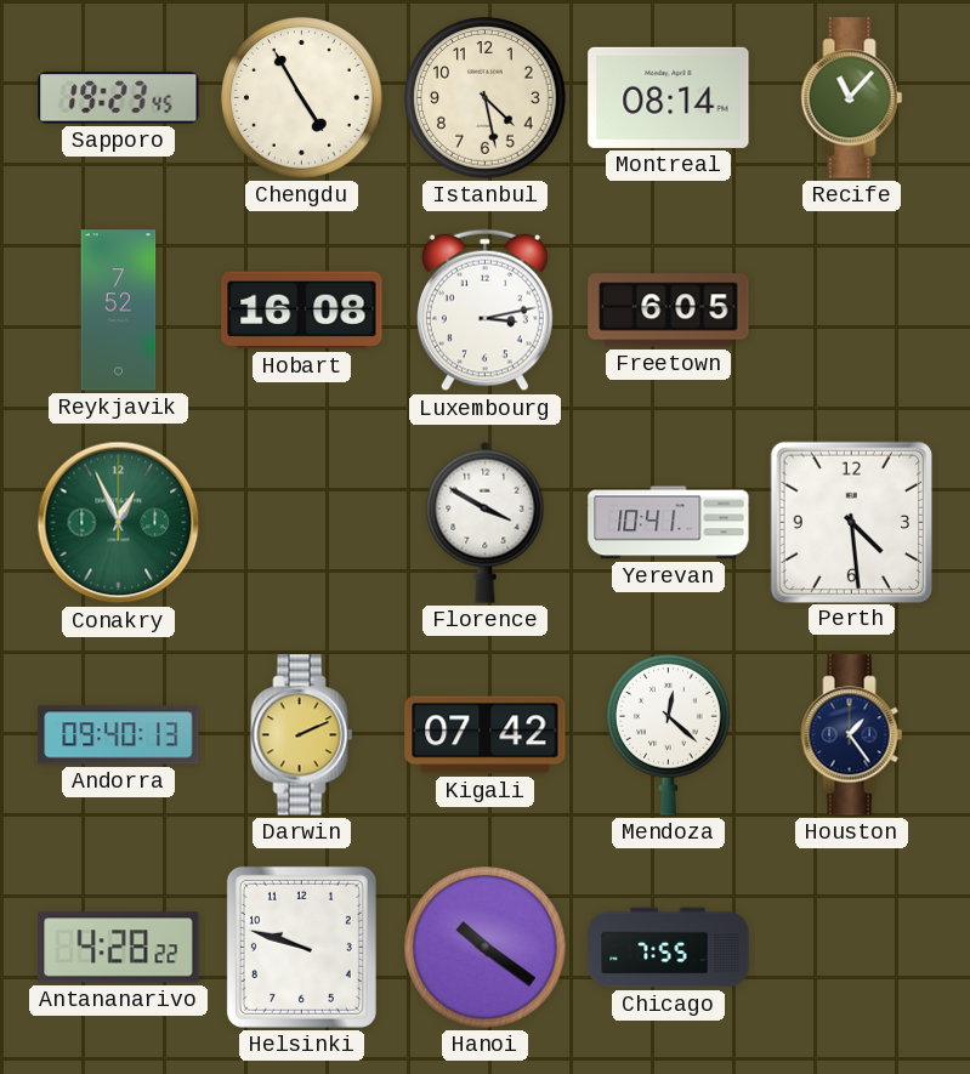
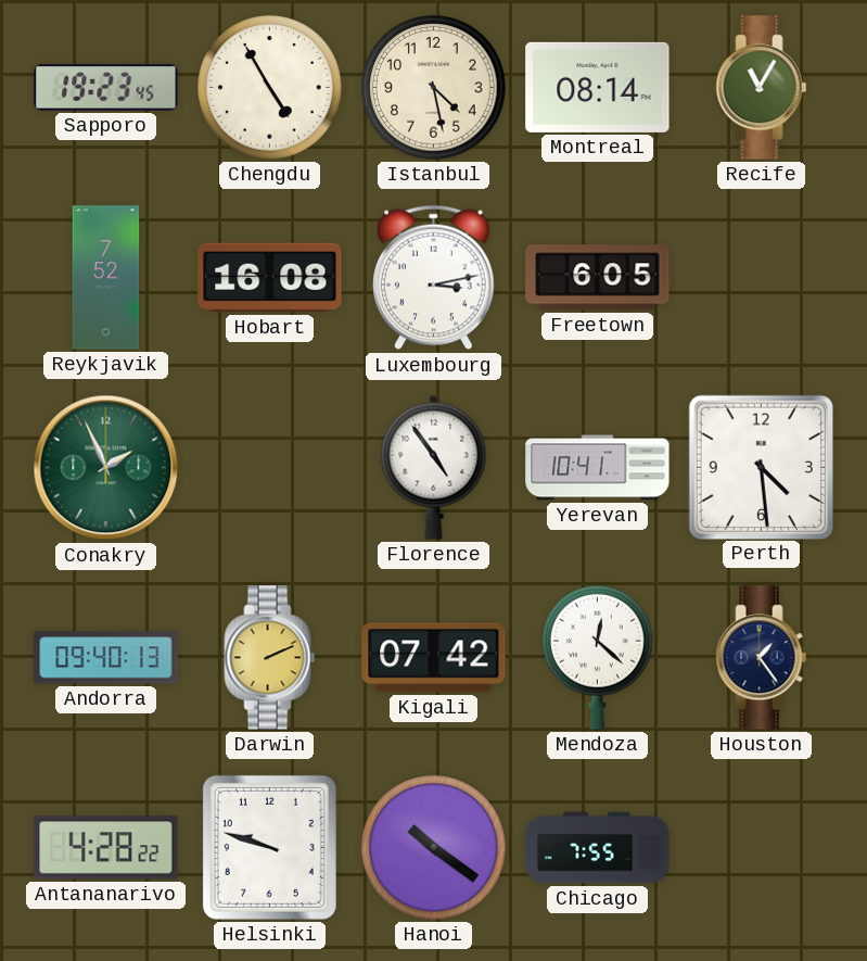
Recife: 11:07 -> 11:05 (762, 88)
Conakry: 12:56 -> 1:56 (106, 468)
Florence: 3:50 -> 4:54 (434, 467)
